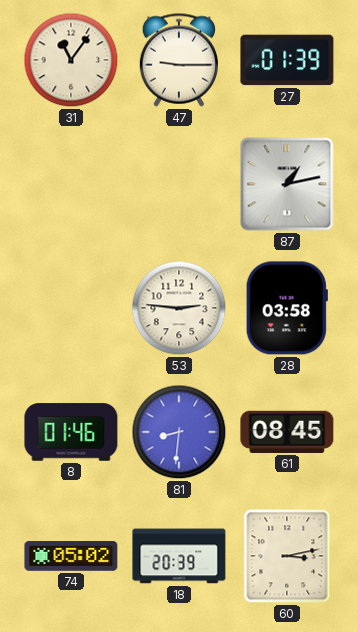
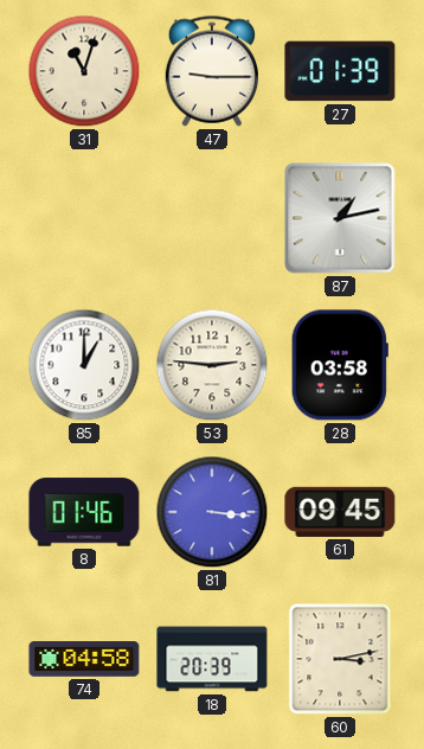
31: 11:06 -> 11:03 (84, 71)
85: none -> 1:00 (84, 365)
81: 8:31 -> 3:16 (212, 512)
61: 08:45 -> 09:45 (340, 512)
74: 05:02 -> 04:58 (84, 660)
